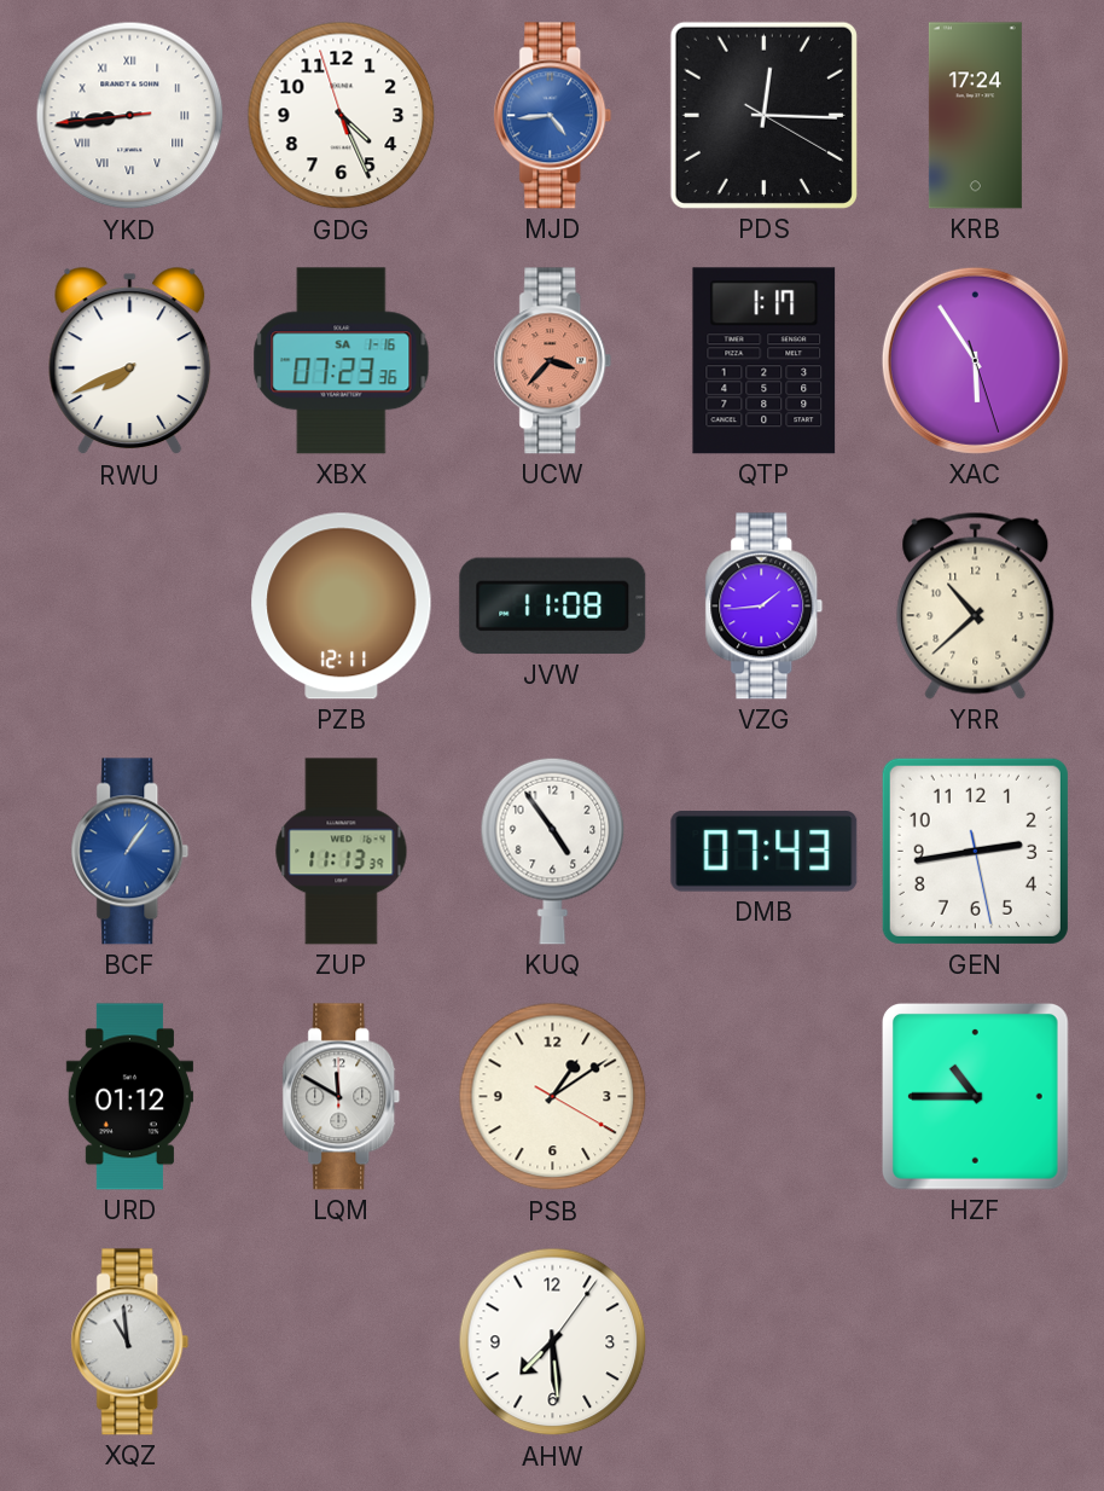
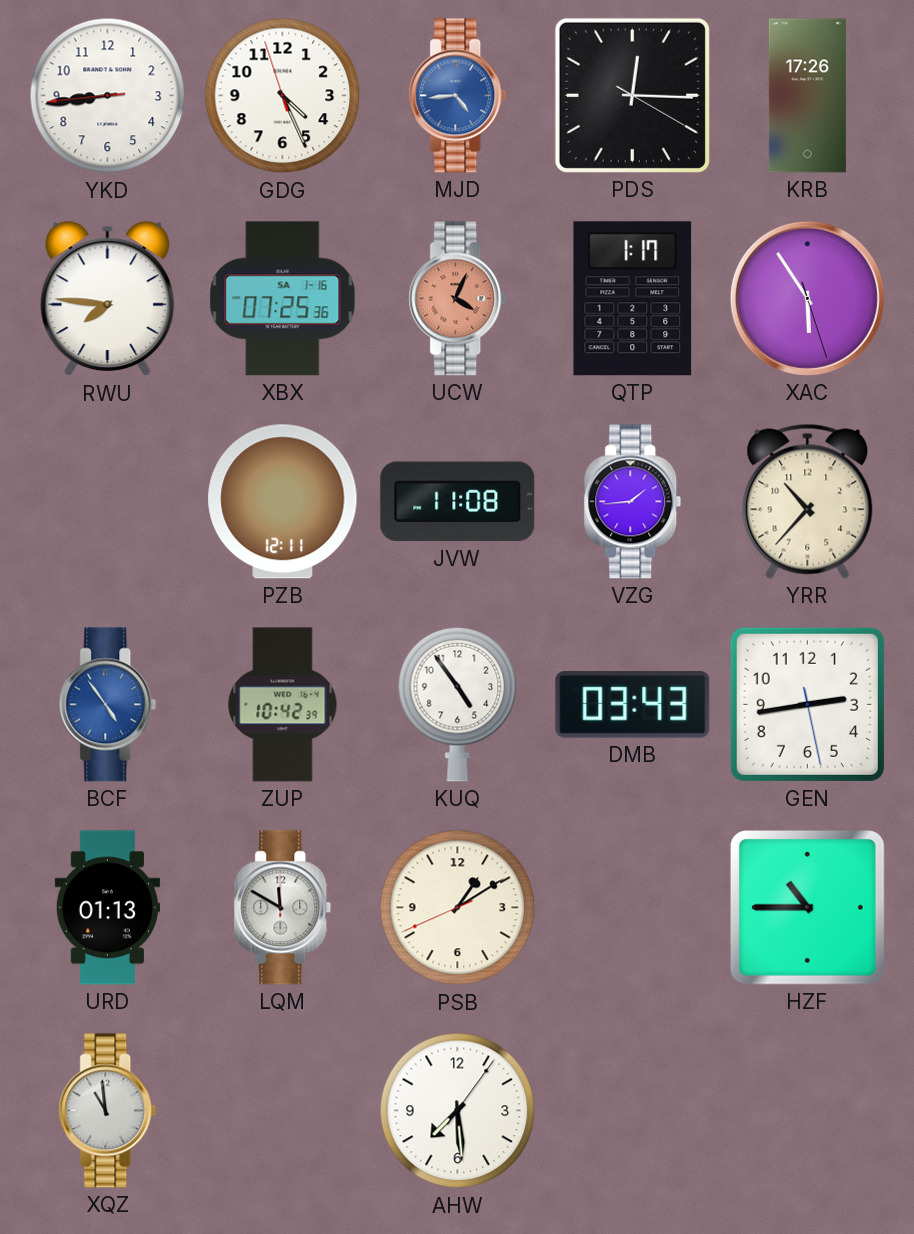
YKD numerals: Roman -> Arabic (108, 96)
KRB: 17:24 -> 17:26 (807, 96)
RWU: 7:41 -> 7:46 (108, 299)
XBX: 07:23 -> 07:25 (283, 299)
UCW: 3:37 -> 4:04 (458, 299)
YRR: 10:38 -> 10:37 (808, 501)
BCF: 1:06 -> 4:54 (108, 705)
ZUP: 11:13 -> 10:42 (283, 705)
DMB: 07:43 -> 03:43 (633, 705)
URD: 01:12 -> 01:13 (107, 908)
PSB: 1:09:20 -> 1:09:41 (458, 908)
